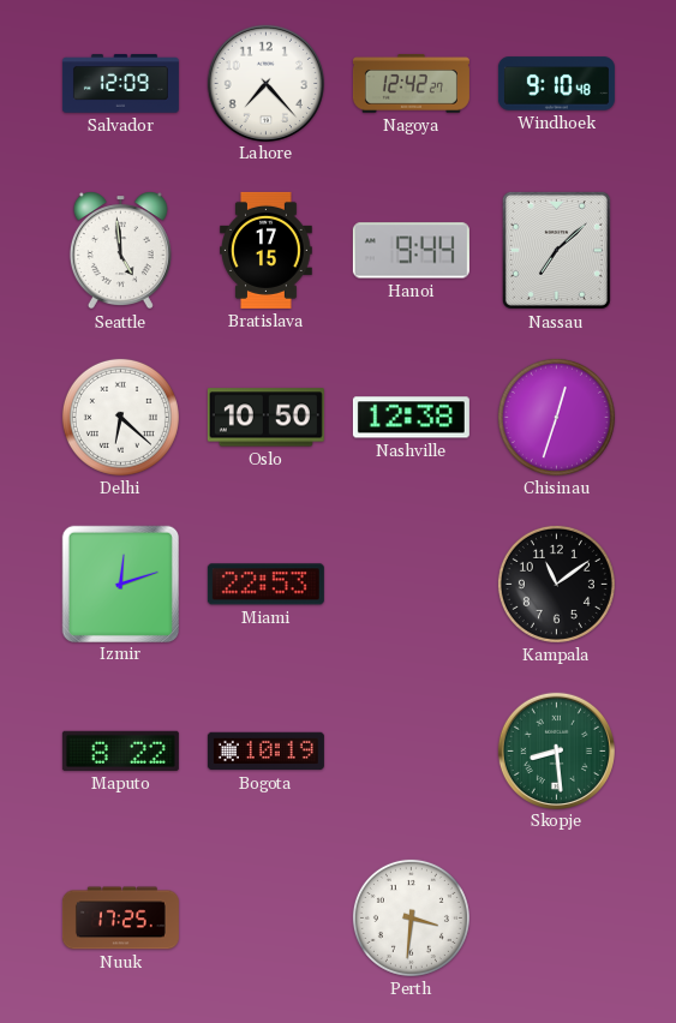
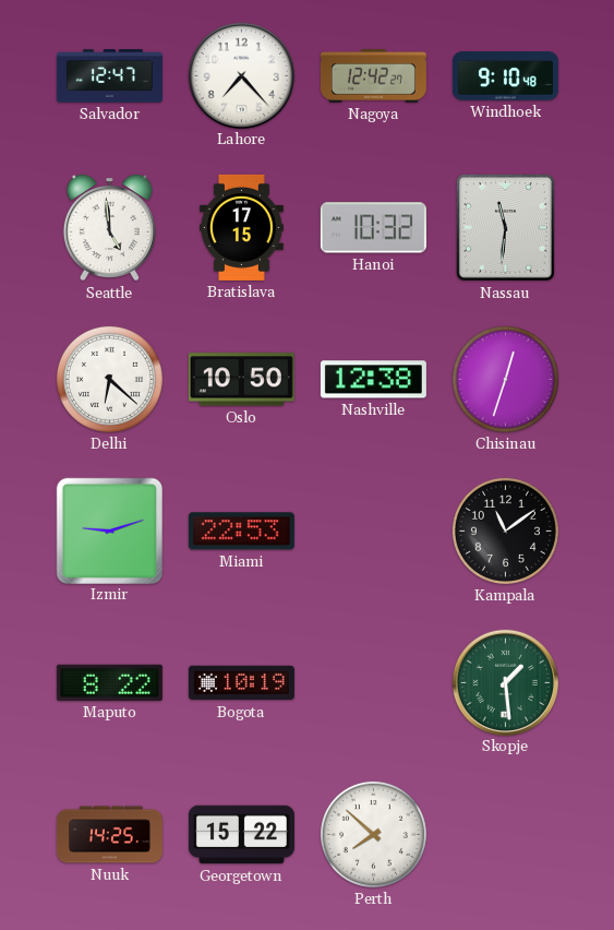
Salvador: 12:09 -> 12:47 (109, 76)
Hanoi: 9:44 -> 10:32 (373, 228)
Nassau: 7:08 -> 11:31 (505, 227)
Izmir: 12:12 -> 9:12 (109, 530)
Skopje: 8:29 -> 1:29 (505, 682)
Nuuk: 17:25 -> 14:25 (109, 835)
Georgetown: none -> 15:22 (241, 835)
Perth: 3:31 -> 7:52 (373, 834)
